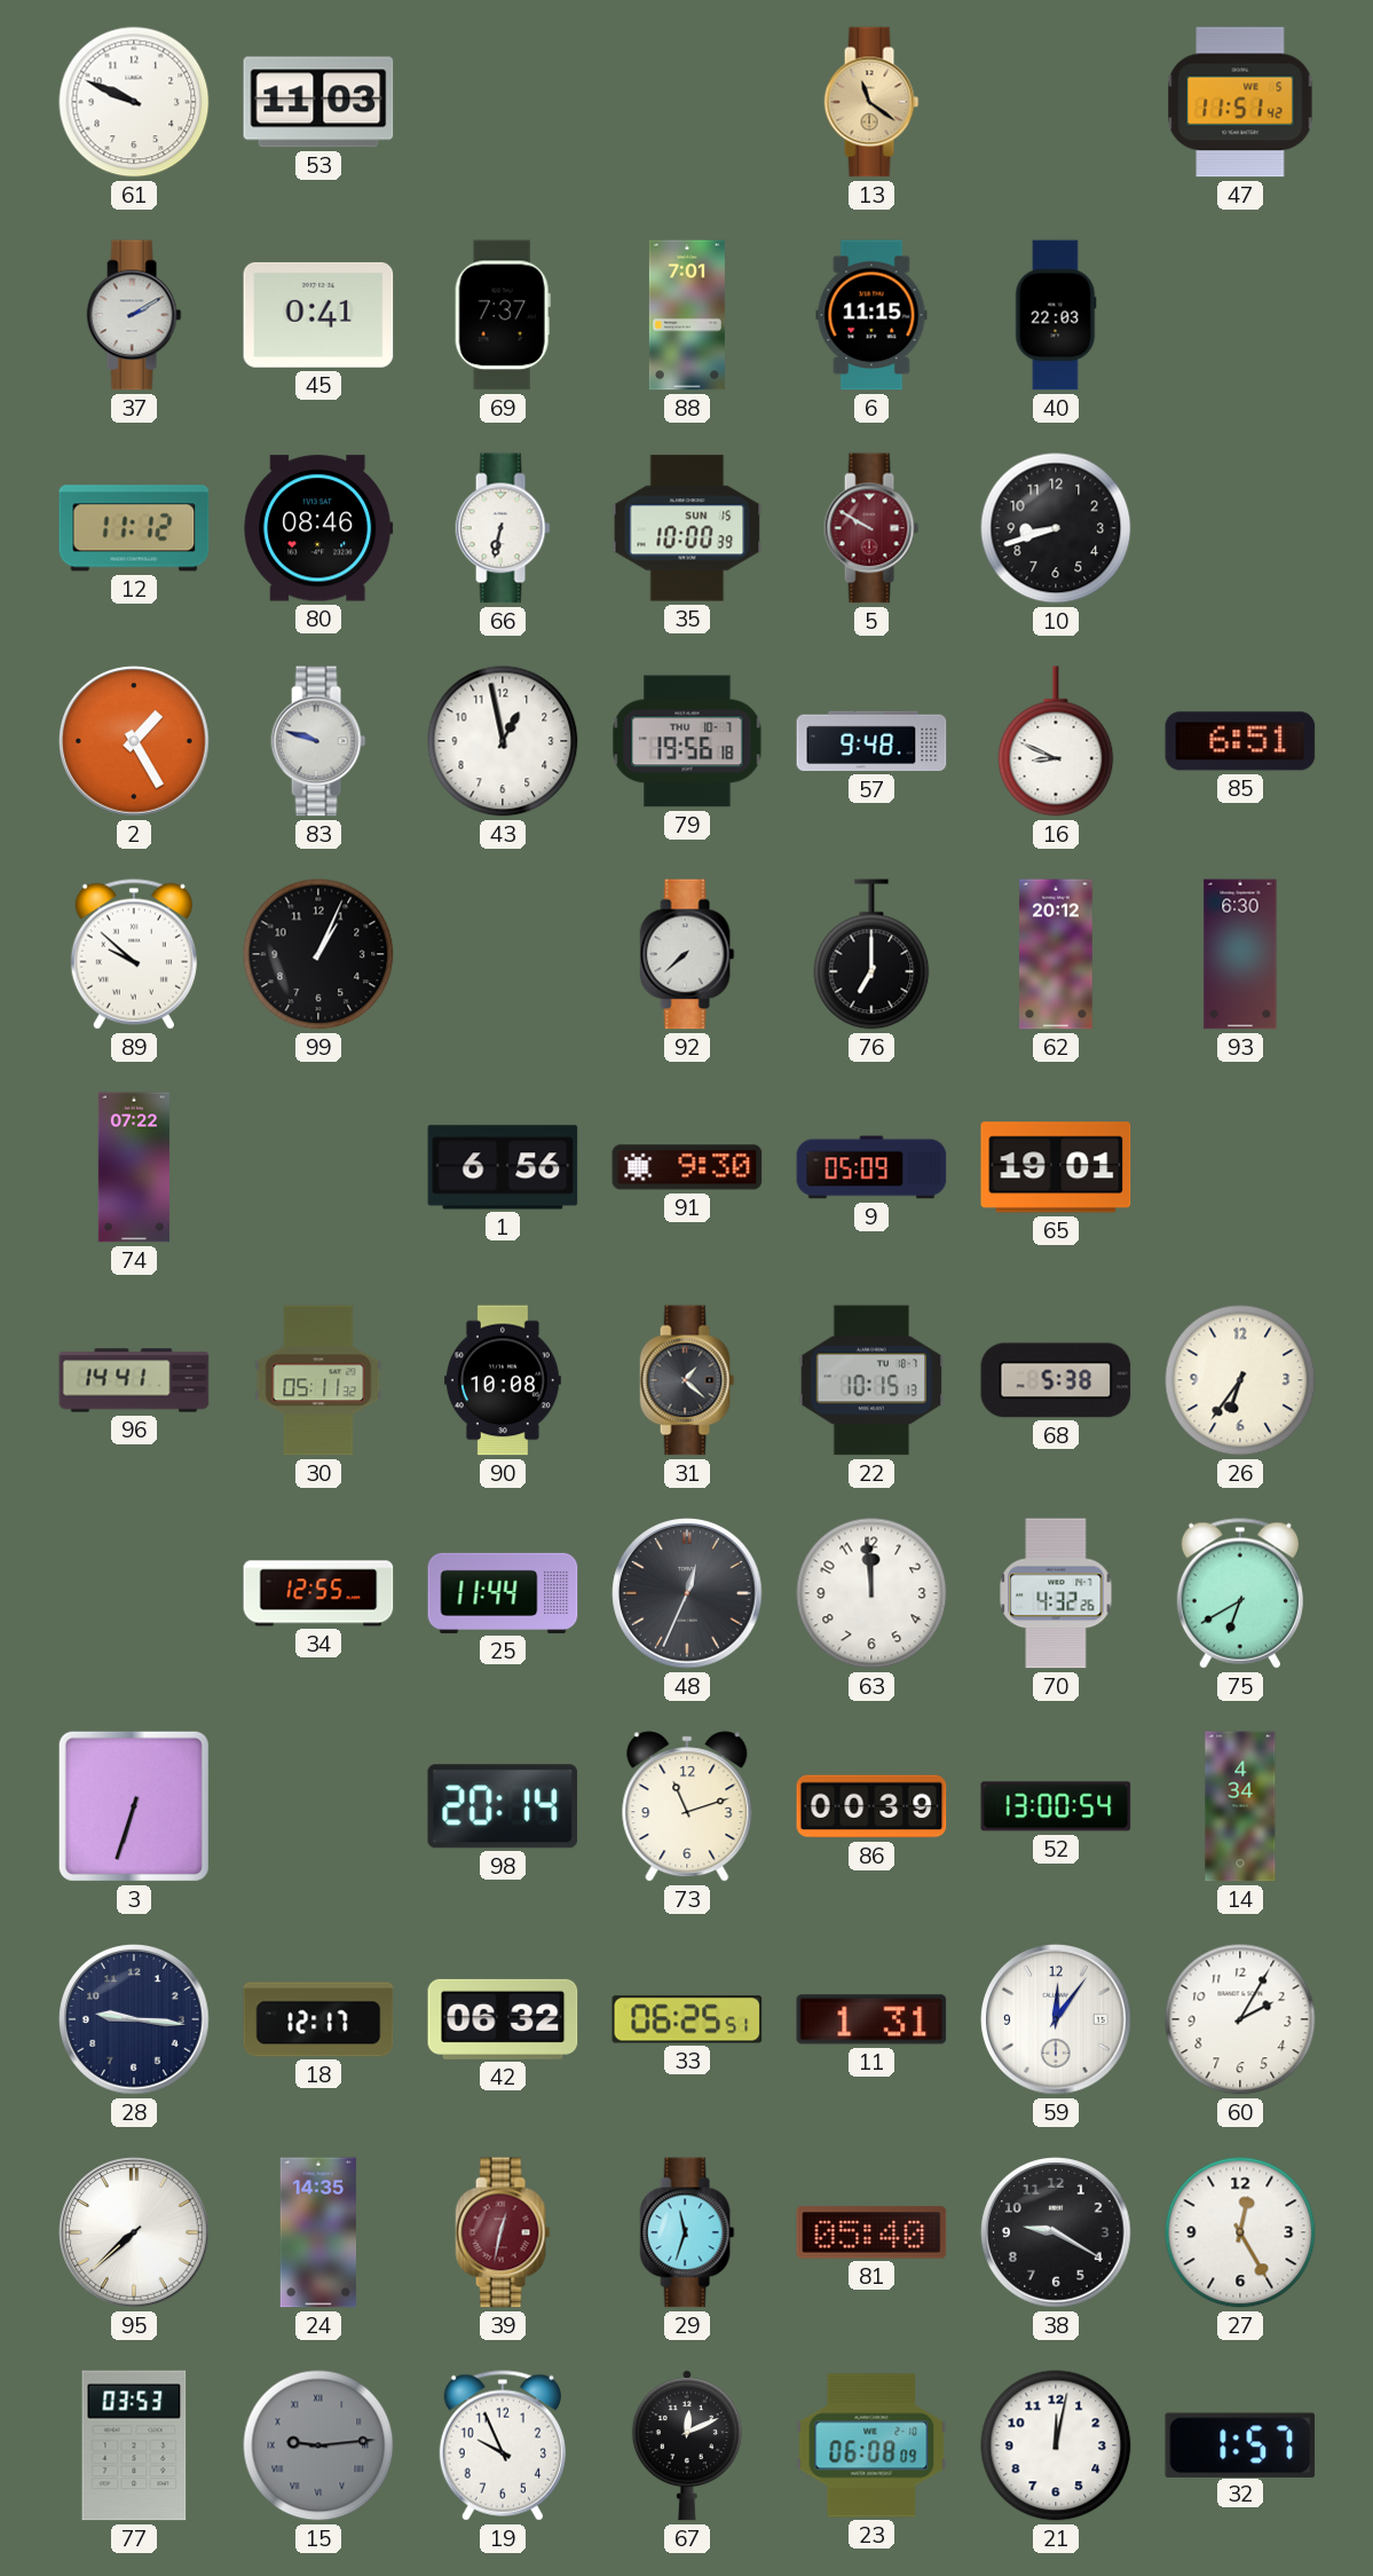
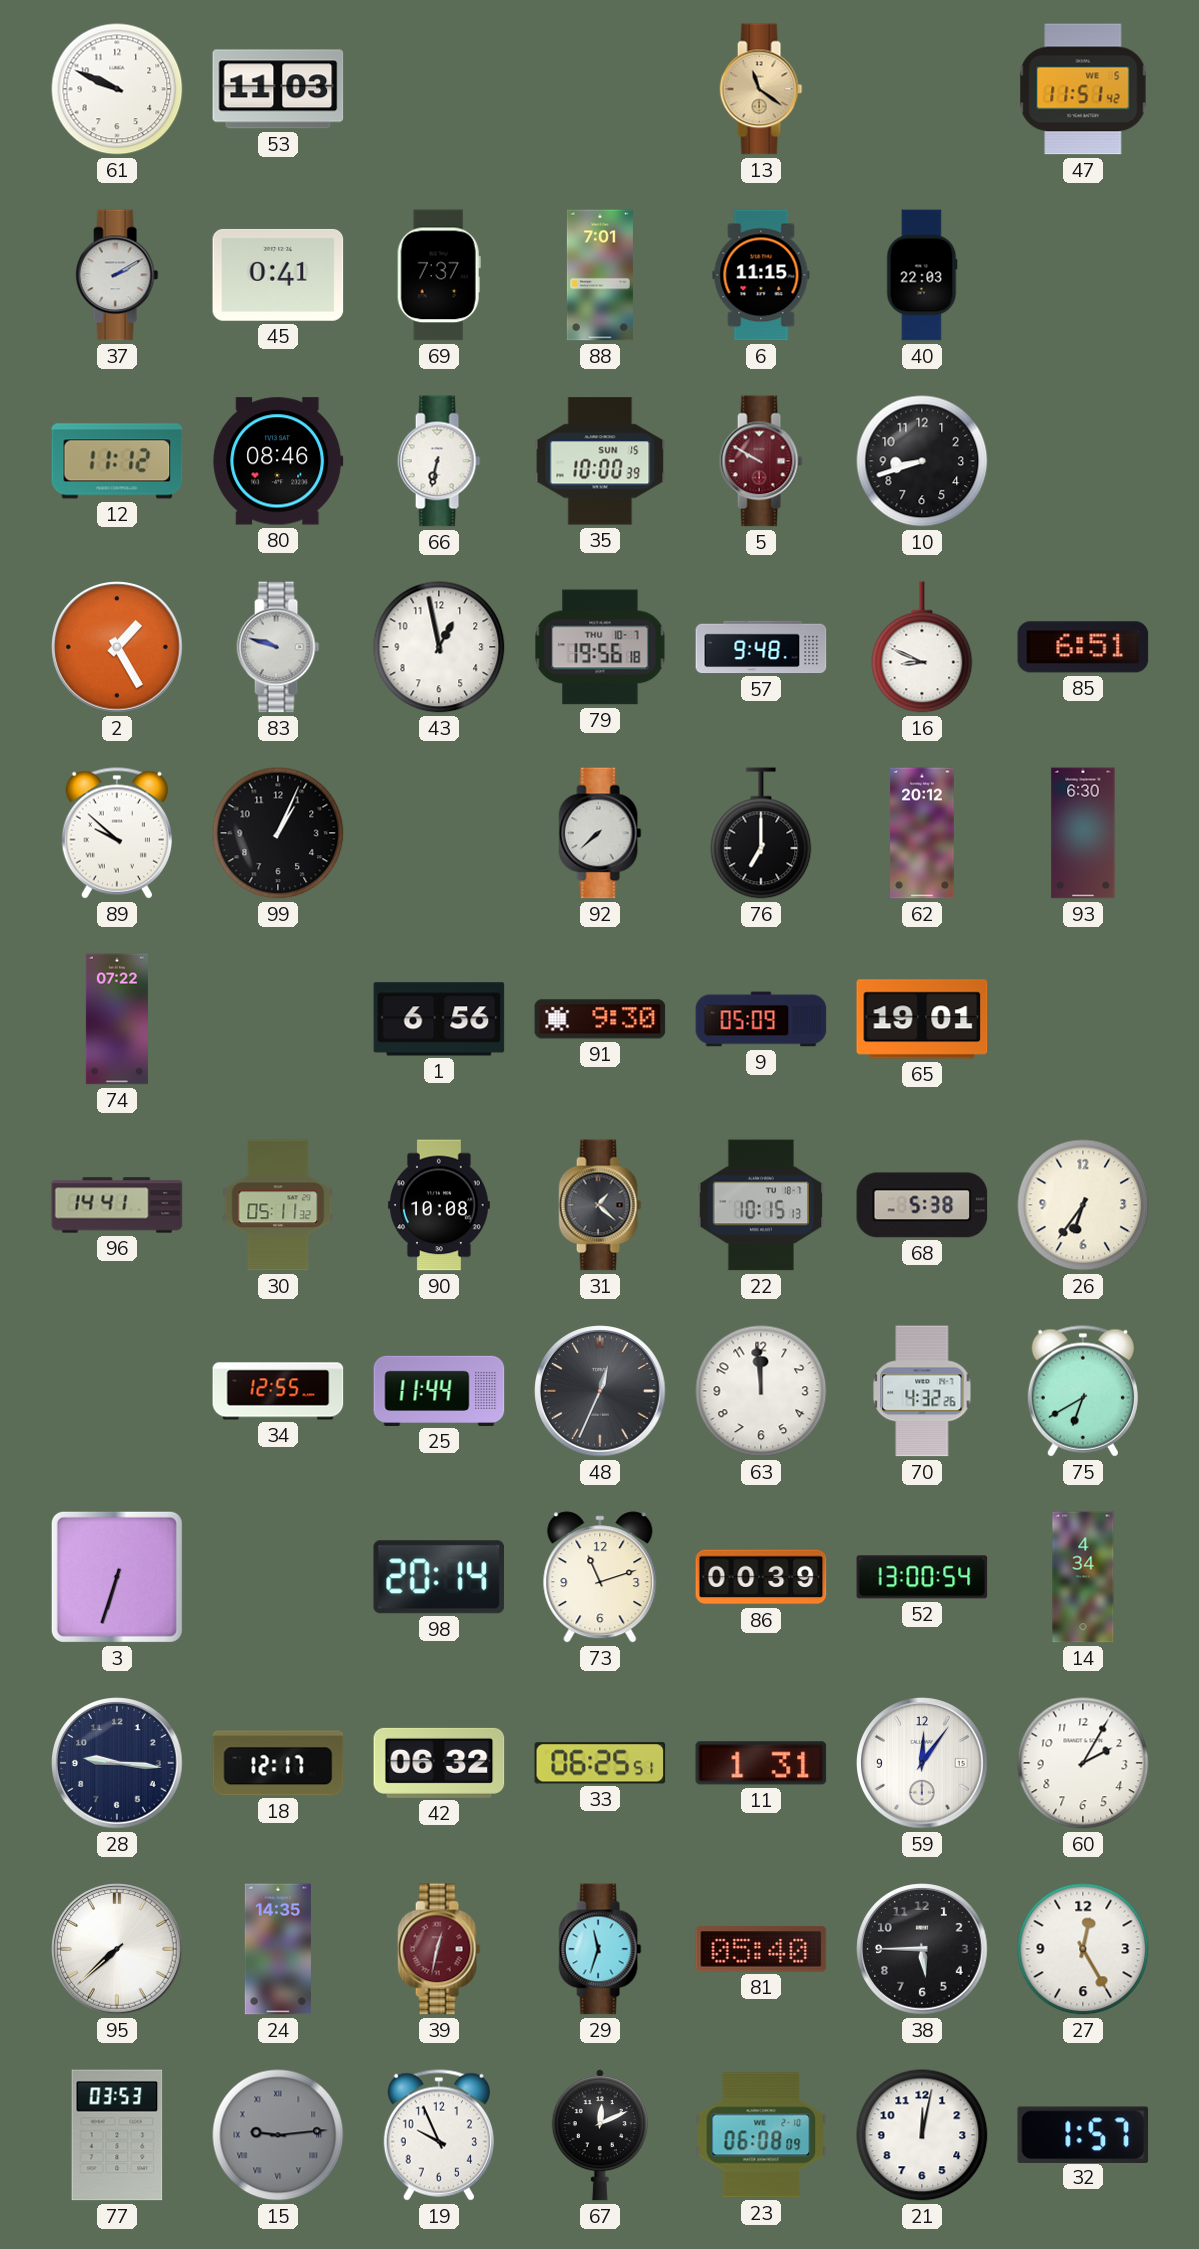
38: 9:20 -> 5:45 (922, 1949)
